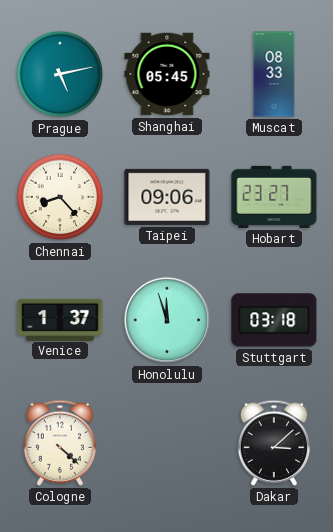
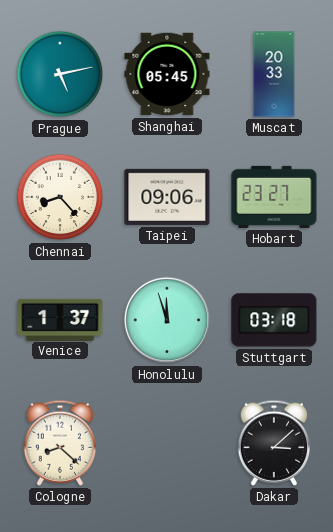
Muscat: 08:33 -> 20:33 (274, 74)
Cologne: 4:22 -> 8:22 (60, 443)
